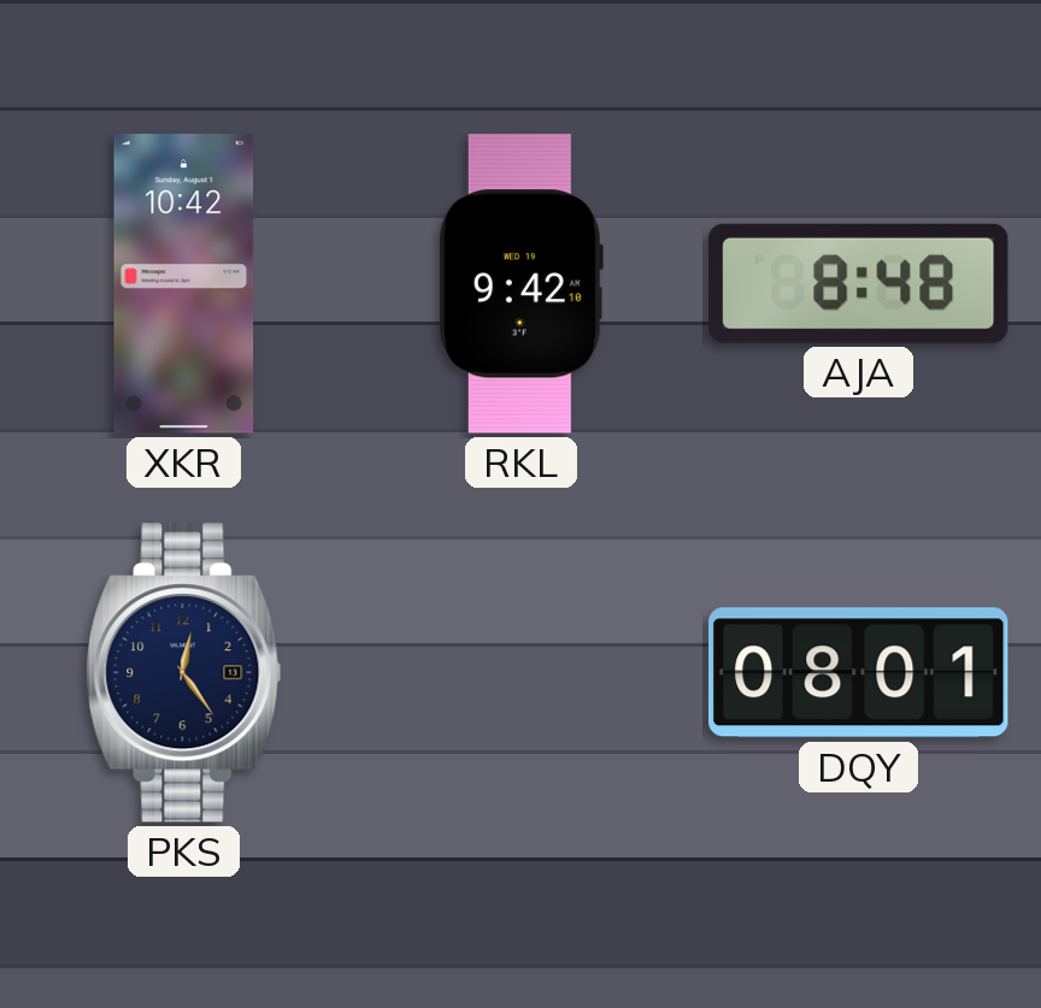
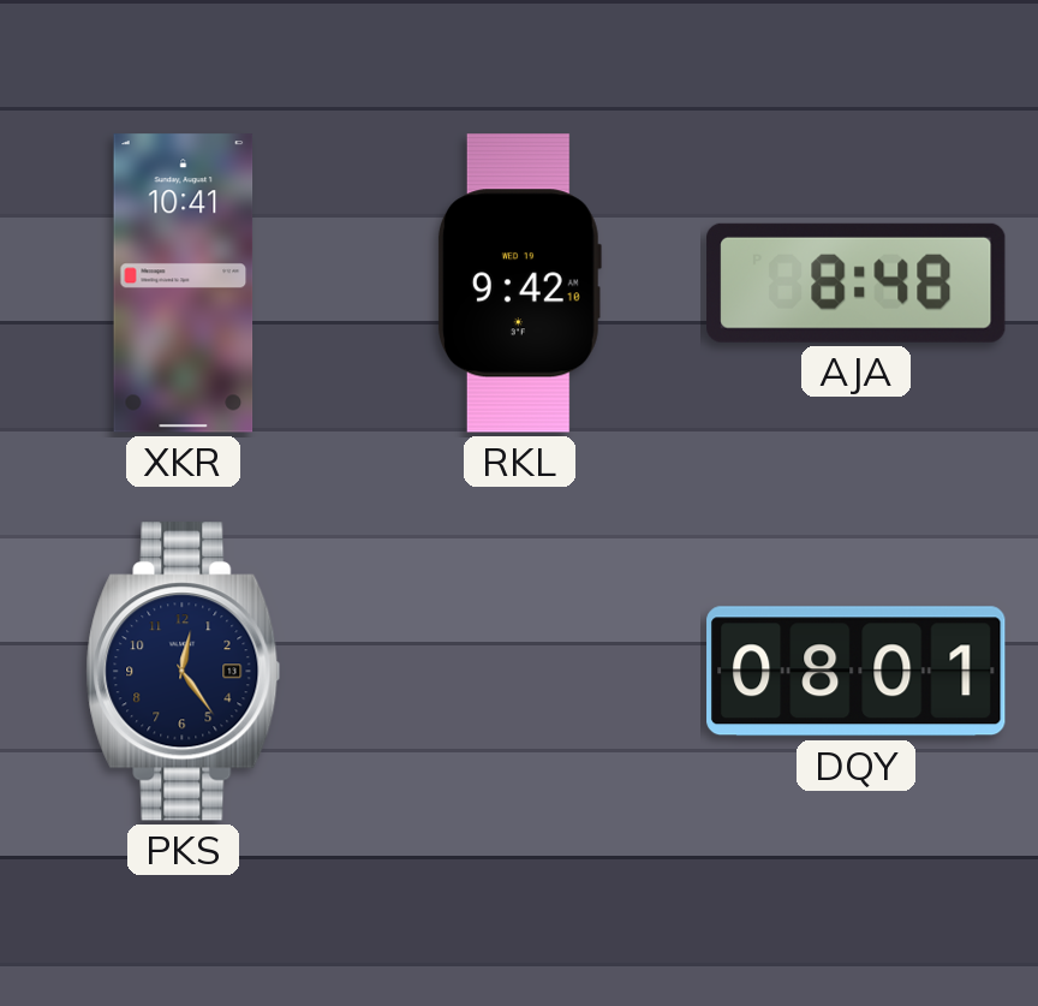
XKR: 10:42 -> 10:41 (184, 284)
